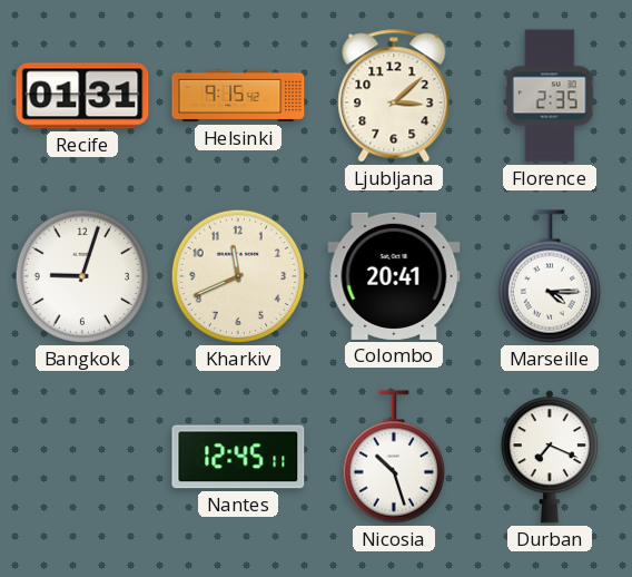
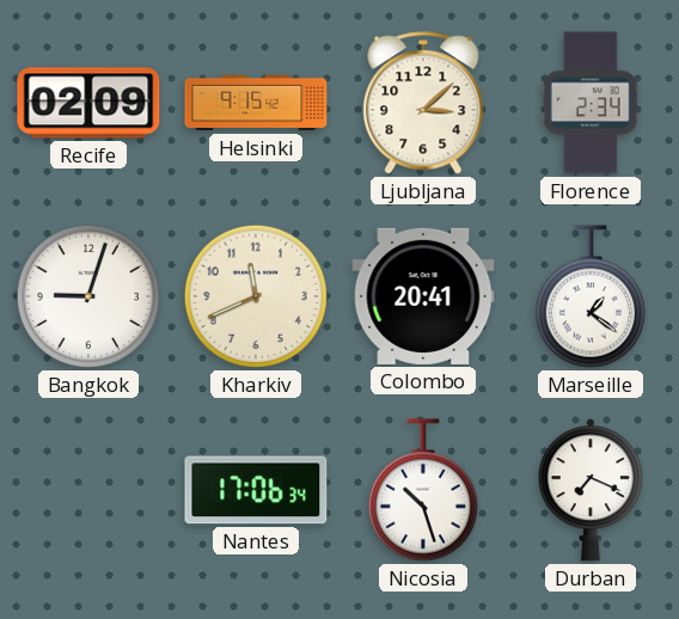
Recife: 01:31 -> 02:09 (88, 103)
Florence: 2:35 -> 2:34 (591, 103)
Marseille: 4:15 -> 1:21 (591, 296)
Nantes: 12:45 -> 17:06 (256, 490)
